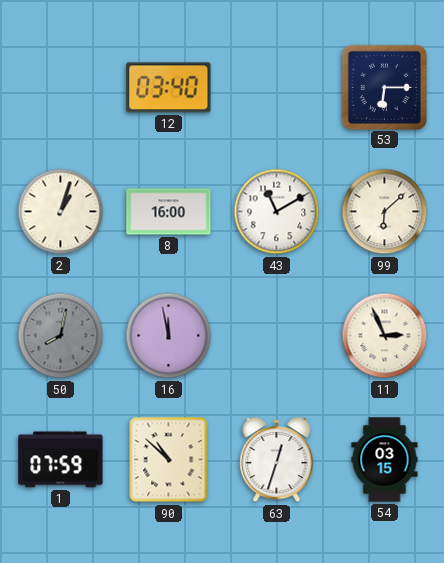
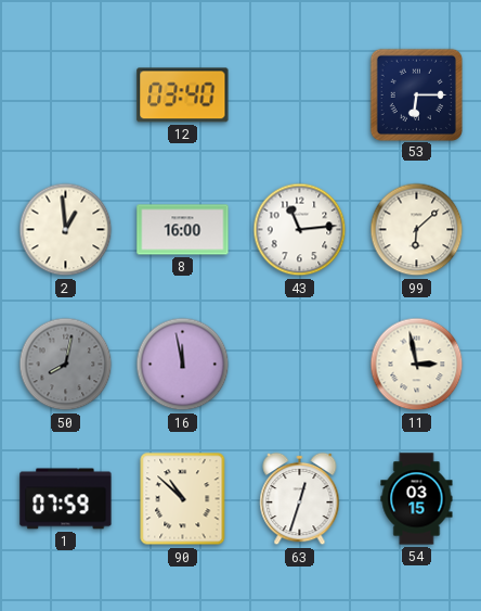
2: 1:03 -> 12:59 (66, 230)
43: 11:10 -> 11:14 (300, 230)
11: 2:56 -> 2:58 (417, 365)
